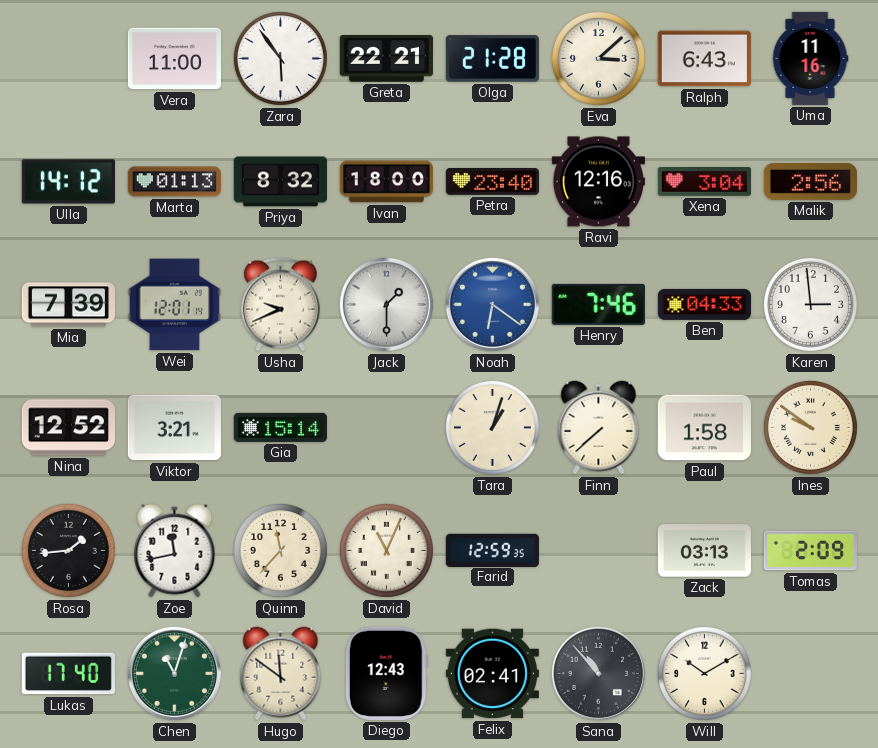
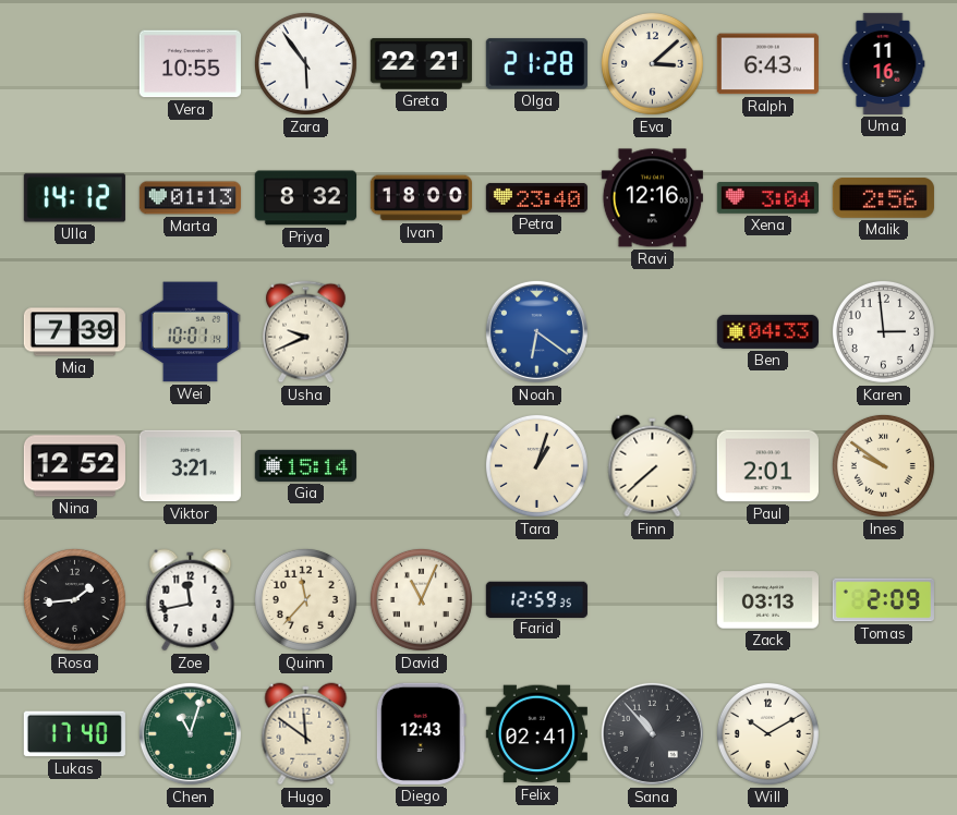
Vera: 11:00 -> 10:55 (190, 64)
Wei: 12:01 -> 10:01 (190, 332)
Jack: 1:30 -> none (386, 304)
Henry: 7:46 -> none (598, 304)
Paul: 1:58 -> 2:01 (767, 466)
